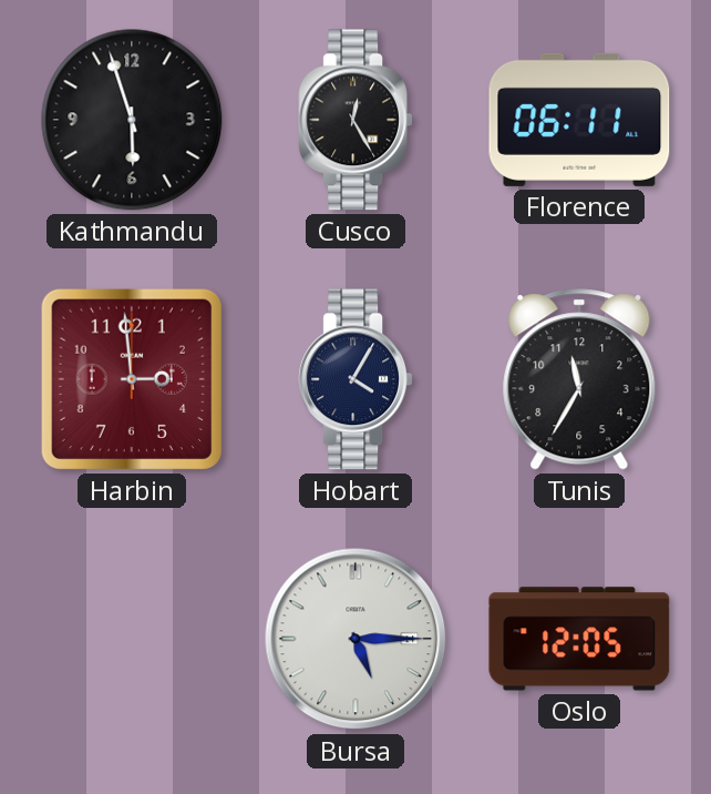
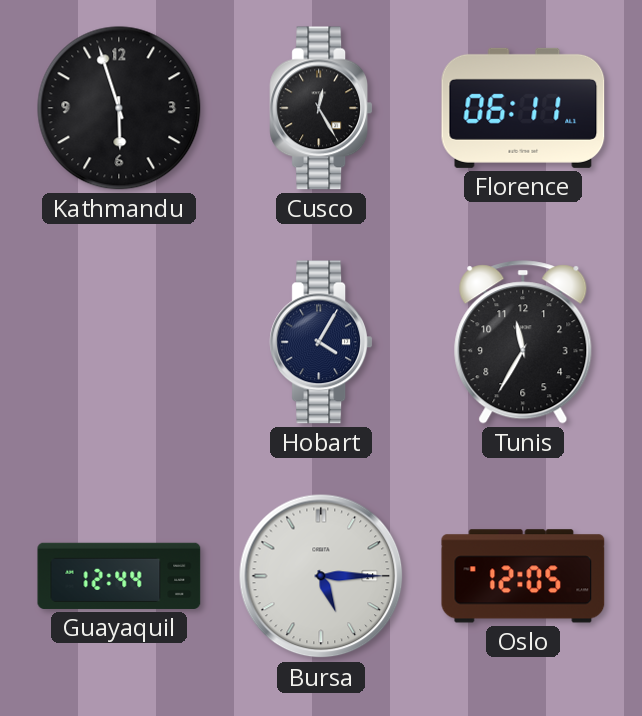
Harbin: 2:59 -> none (132, 379)
Guayaquil: none -> 12:44 (119, 576)
